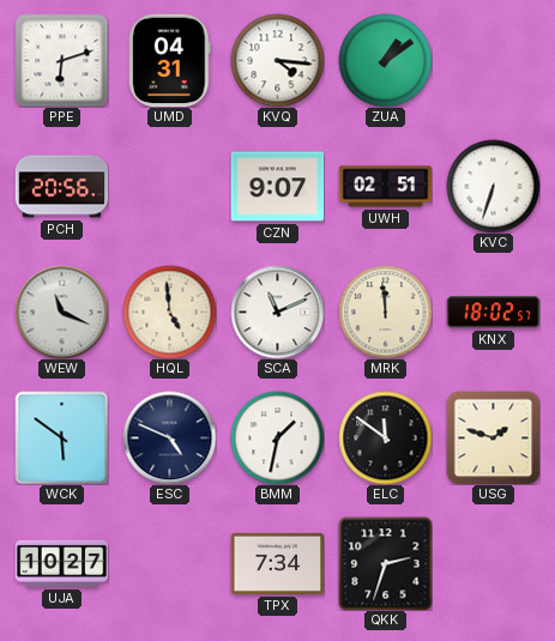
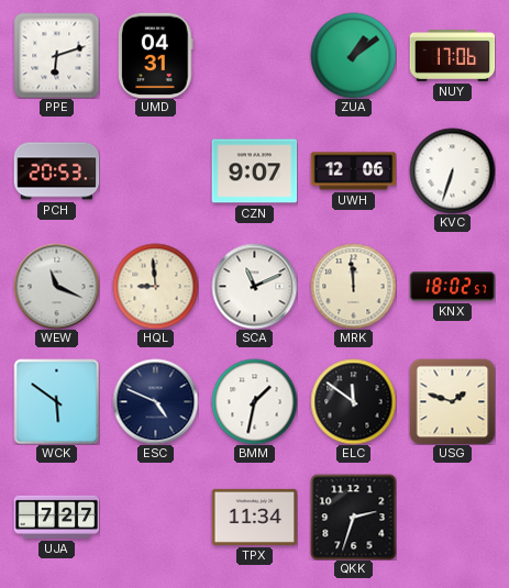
KVQ: 4:16 -> none (277, 60)
NUY: none -> 17:06 (452, 56)
PCH: 20:56 -> 20:53 (56, 171)
UWH: 02:51 -> 12:06 (353, 171)
HQL: 4:59 -> 8:59 (155, 286)
UJA: 10:27 -> 7:27 (56, 517)
TPX: 7:34 -> 11:34 (254, 517)
